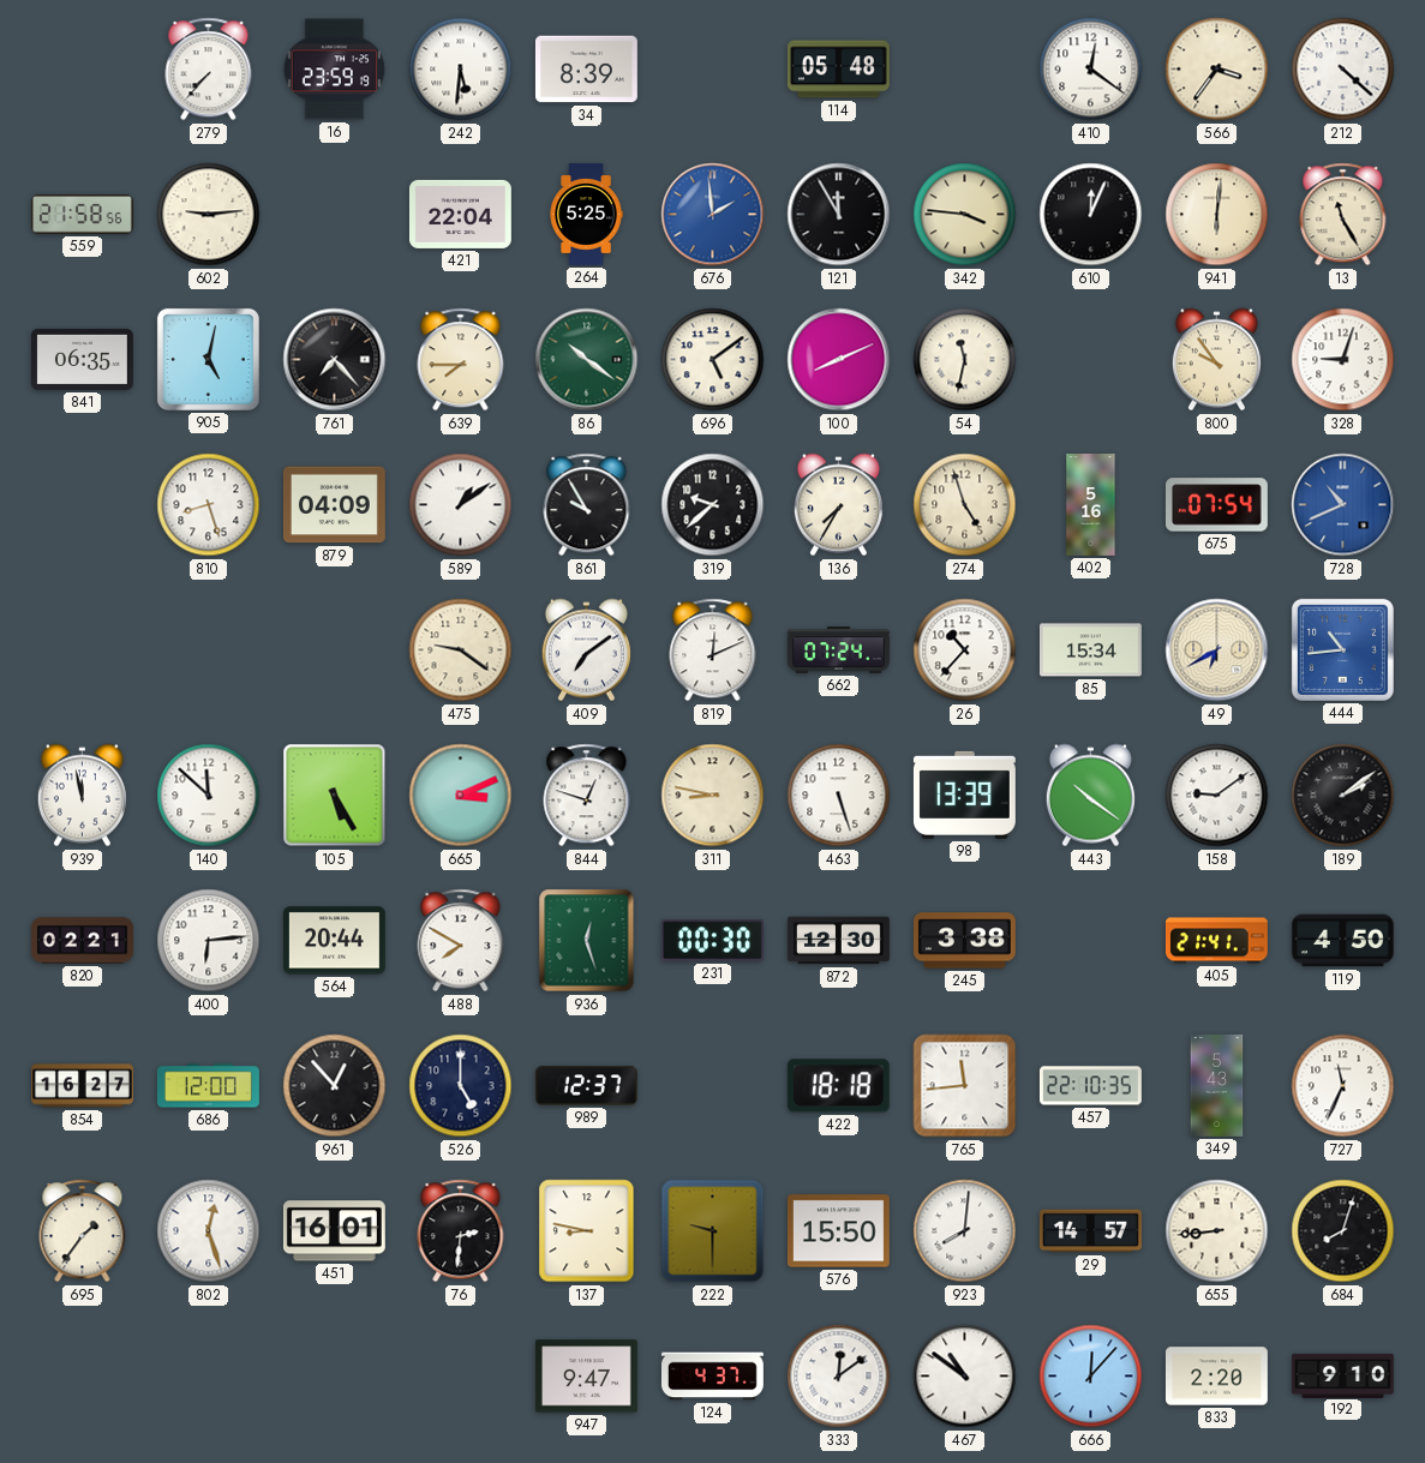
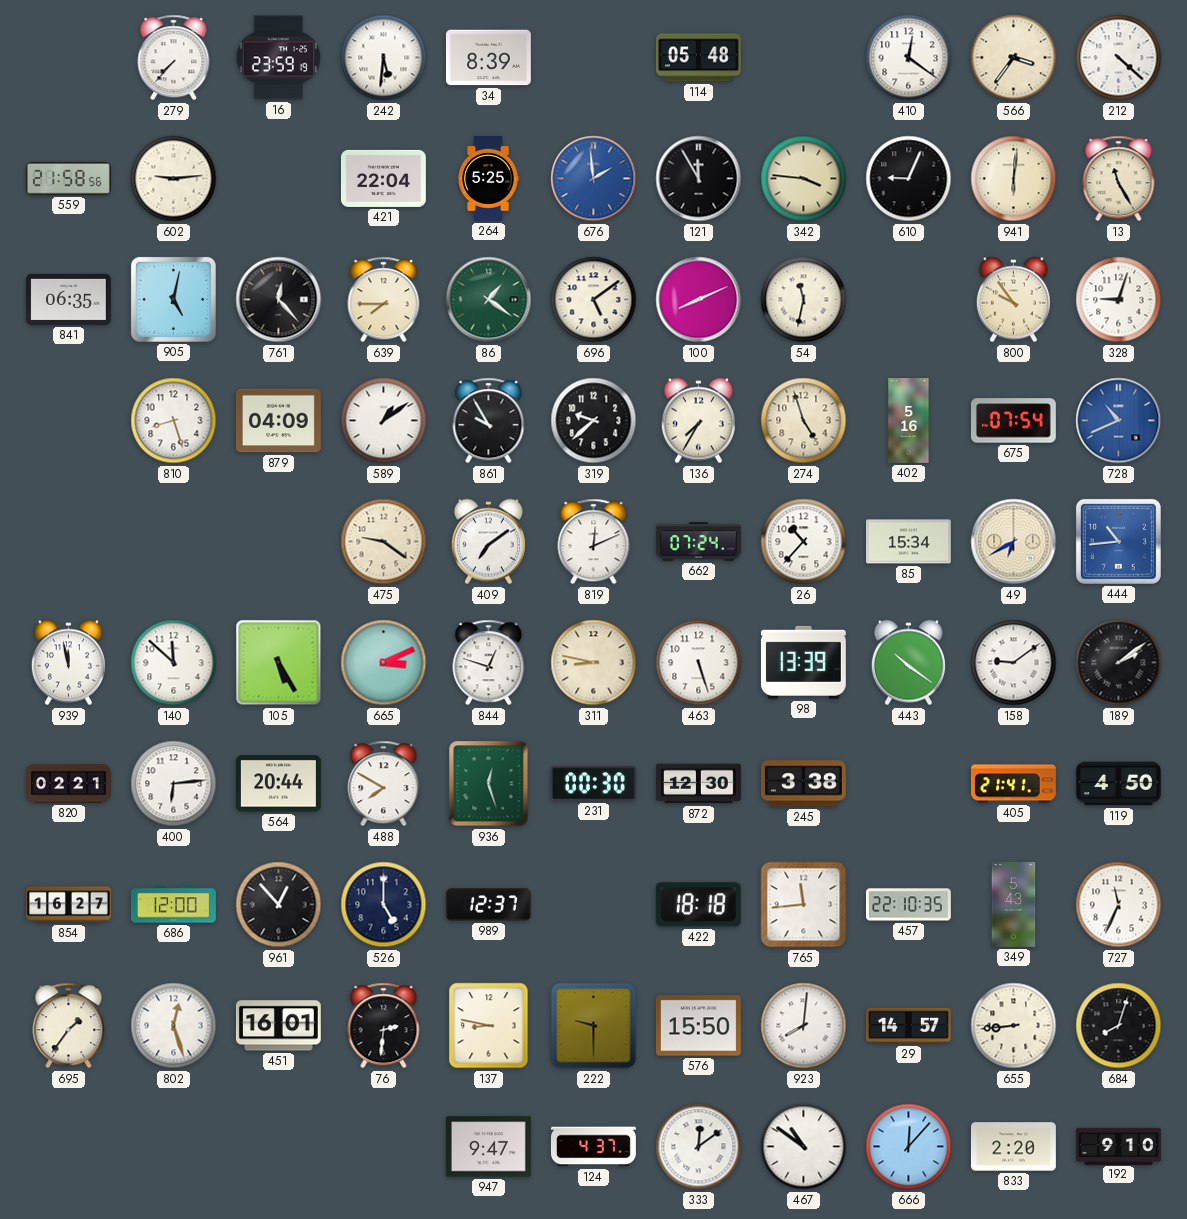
610: 12:04 -> 9:04 (909, 179)
761: 7:23 -> 12:23 (279, 300)
86: 10:21 -> 1:21 (489, 300)
